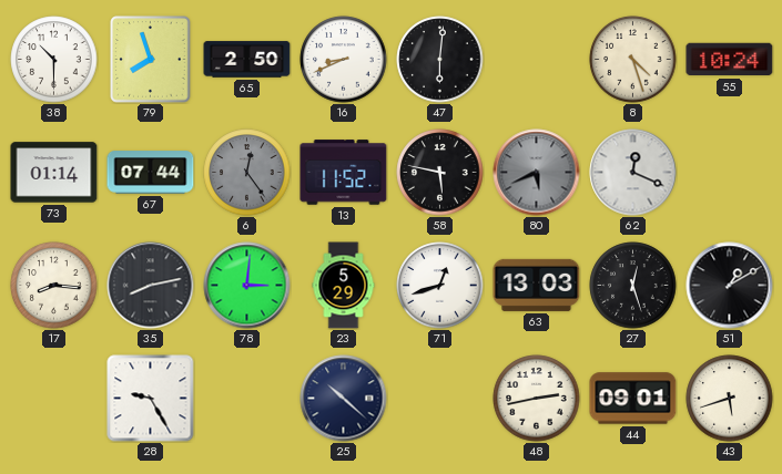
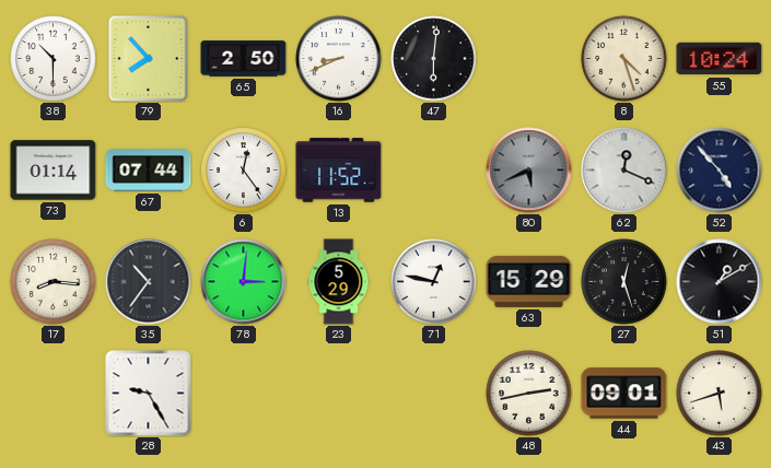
79: 7:57 -> 7:53 (149, 59)
6 dial: grey -> white (244, 171)
58: 5:47 -> none (440, 173)
52: none -> 4:53 (720, 171)
35: 8:13 -> 10:36 (149, 282)
71: 12:42 -> 12:47 (434, 282)
63: 13:03 -> 15:29 (529, 281)
25: 10:22 -> none (344, 399)
